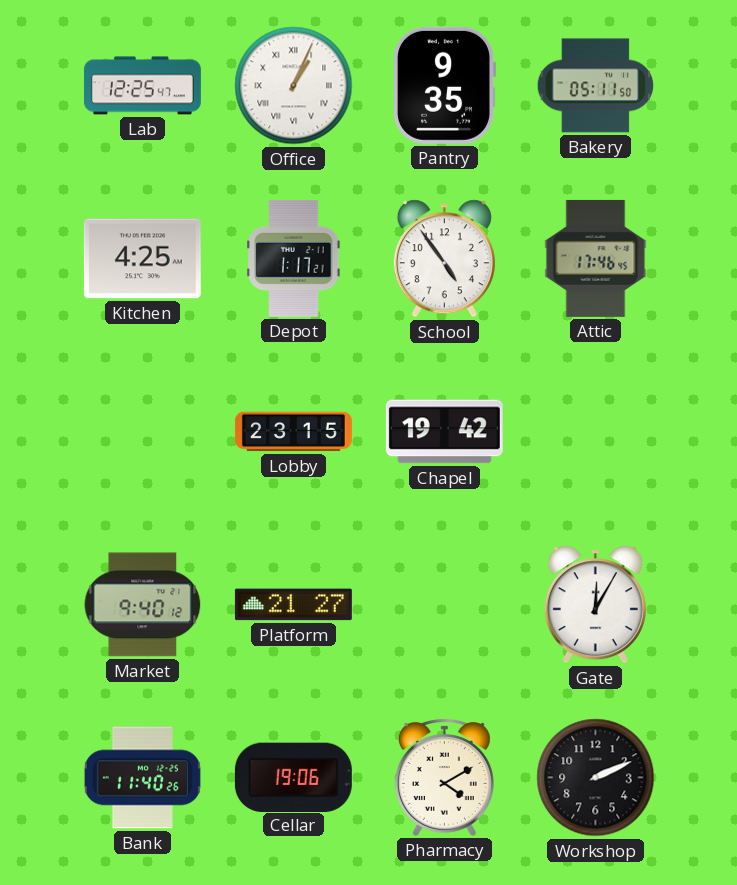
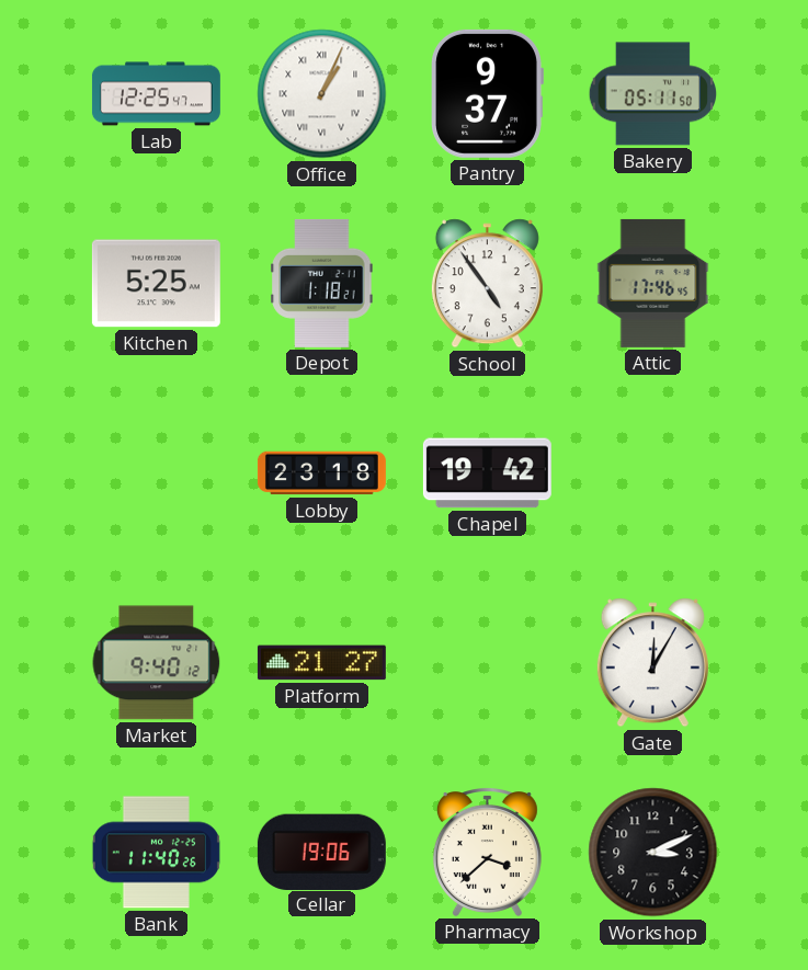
Pantry: 9:35 -> 9:37 (487, 93)
Kitchen: 4:25 -> 5:25 (156, 284)
Depot: 1:17 -> 1:18 (322, 283)
Lobby: 23:15 -> 23:18 (321, 473)
Pharmacy: 4:10 -> 3:38 (487, 853)
Workshop: 2:11 -> 3:11 (653, 853)
